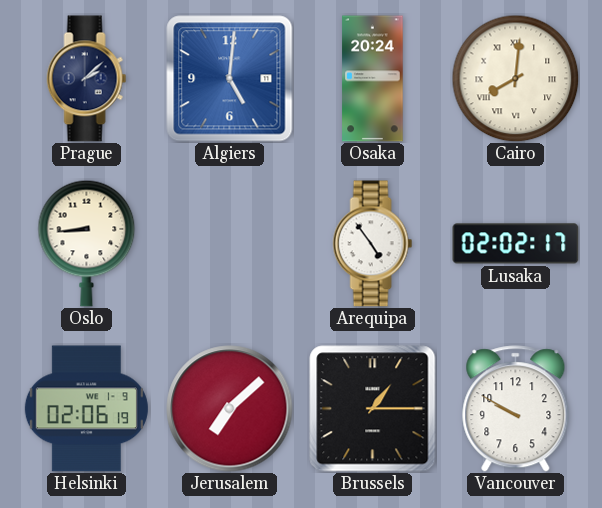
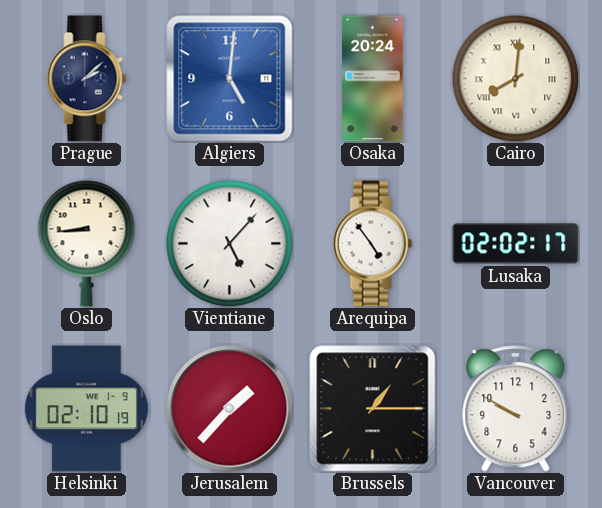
Vientiane: none -> 5:07 (229, 243)
Helsinki: 02:06 -> 02:10 (86, 409)
Jerusalem: 7:08 -> 1:37 (230, 409)
